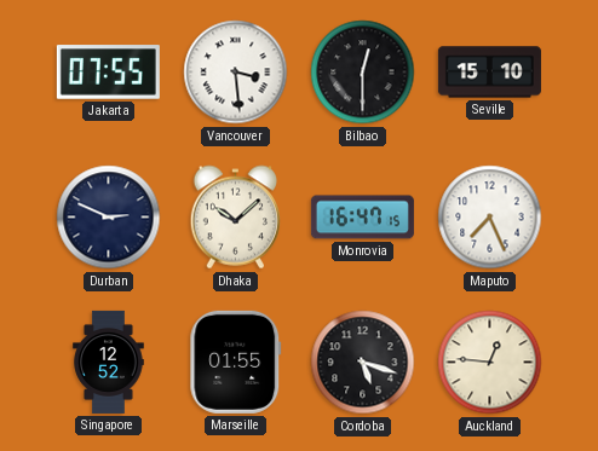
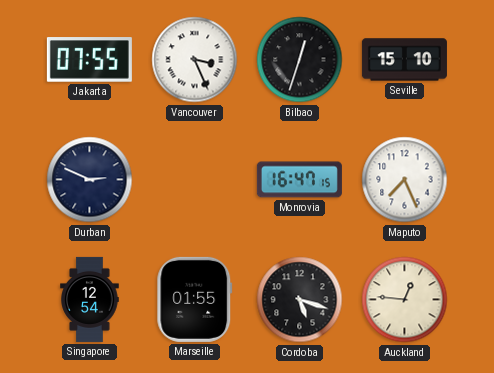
Vancouver: 3:29 -> 3:26 (195, 60)
Bilbao: 12:30 -> 12:33 (300, 60)
Dhaka: 10:08 -> none (235, 218)
Singapore: 12:52 -> 12:54 (90, 299)
